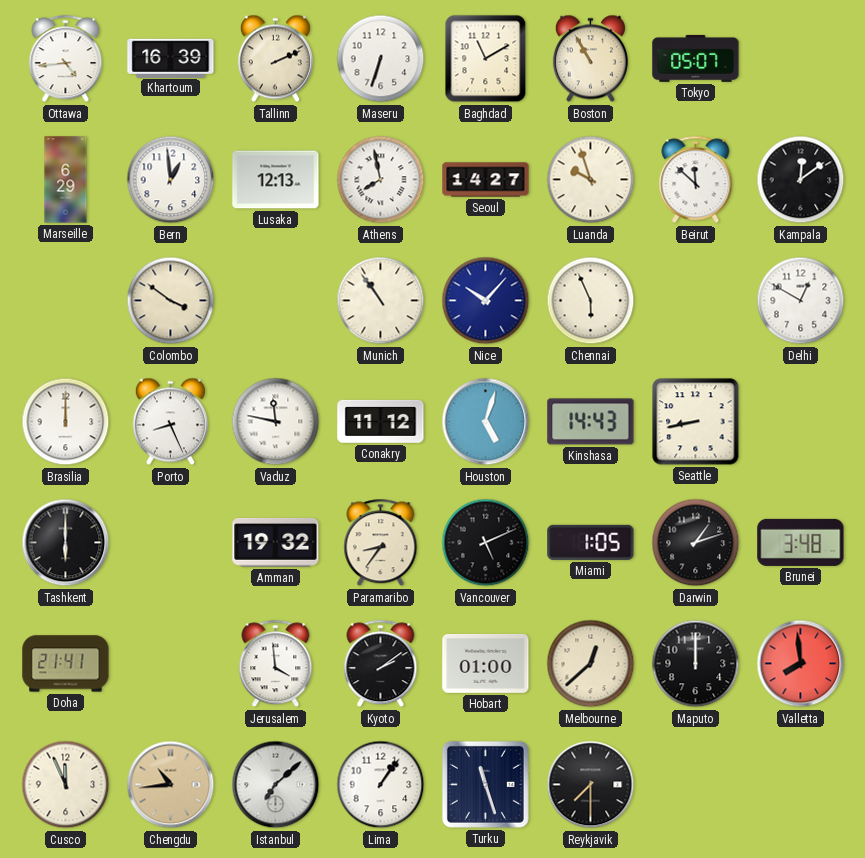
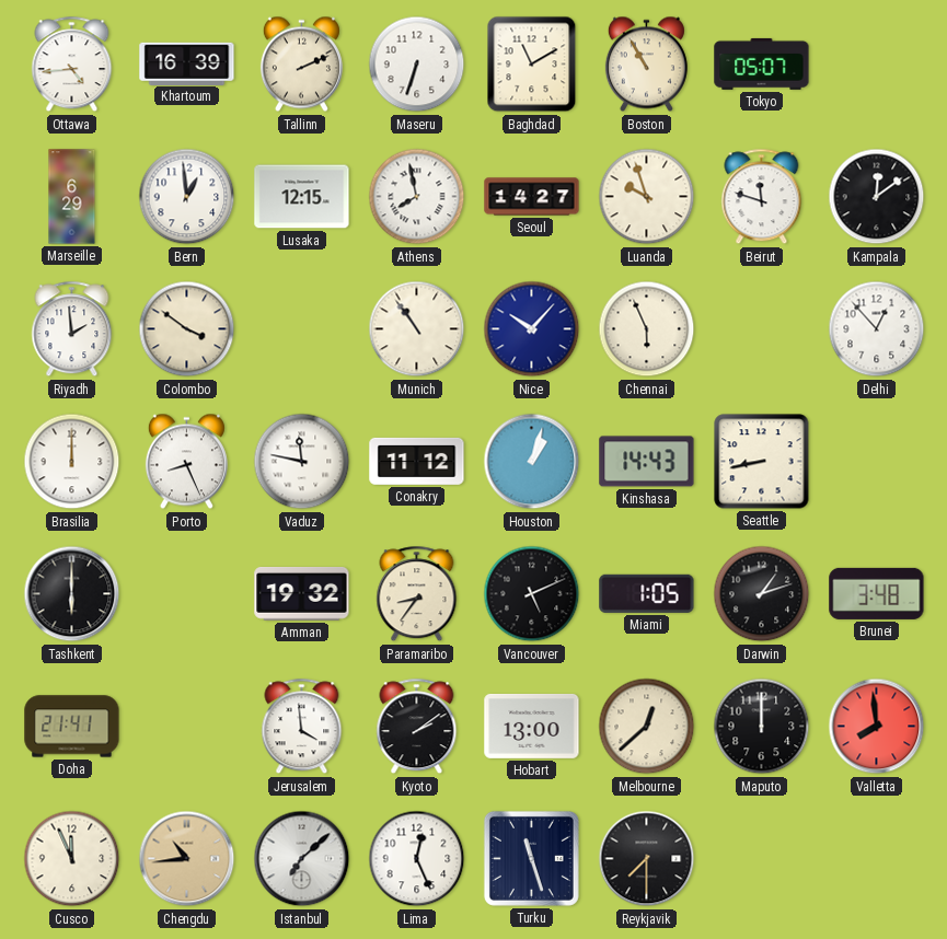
Lusaka: 12:13 -> 12:15 (302, 197)
Beirut: 11:52 -> 11:48 (762, 197)
Riyadh: none -> 1:59 (72, 329)
Delhi: 12:50 -> 12:53 (877, 329)
Houston: 5:03 -> 1:03 (532, 462)
Hobart: 01:00 -> 13:00 (532, 726)
Lima: 1:06 -> 12:26 (417, 859)
